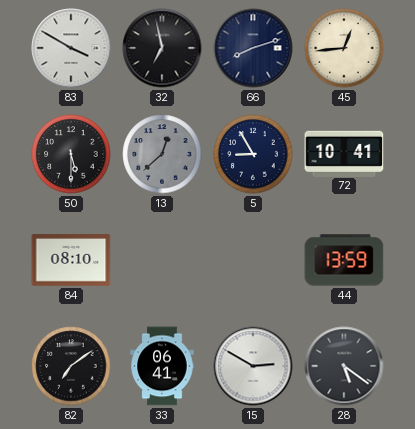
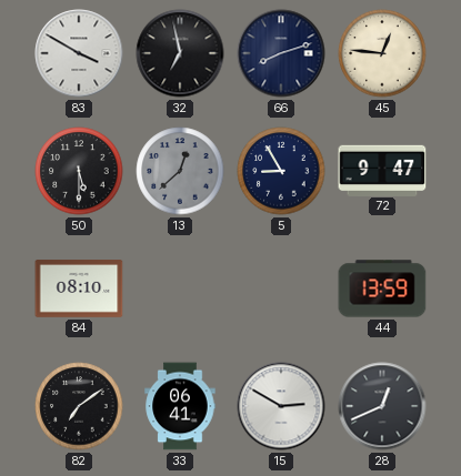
45: 12:44 -> 12:46 (382, 53)
72: 10:41 -> 9:47 (382, 170)
28: 5:21 -> 12:41 (382, 406)
